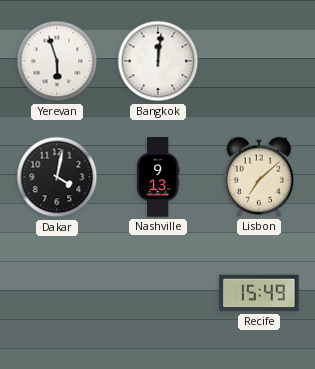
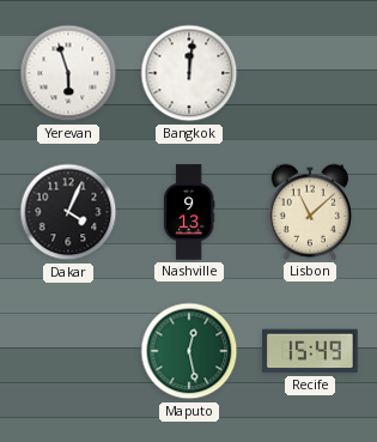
Dakar: 4:02 -> 4:04 (68, 212)
Lisbon: 7:08 -> 11:08 (309, 212)
Maputo: none -> 12:28 (189, 351)
